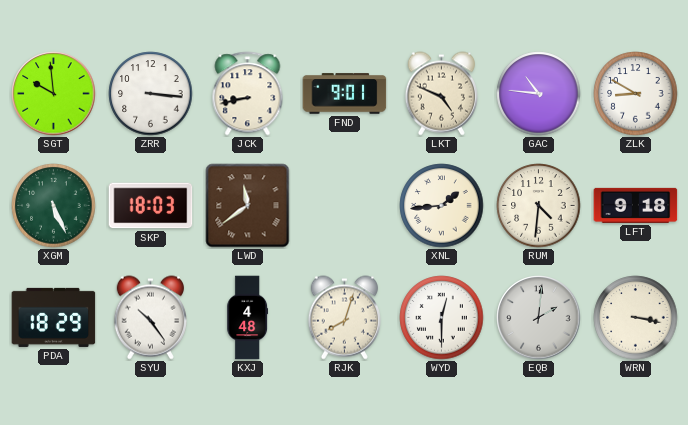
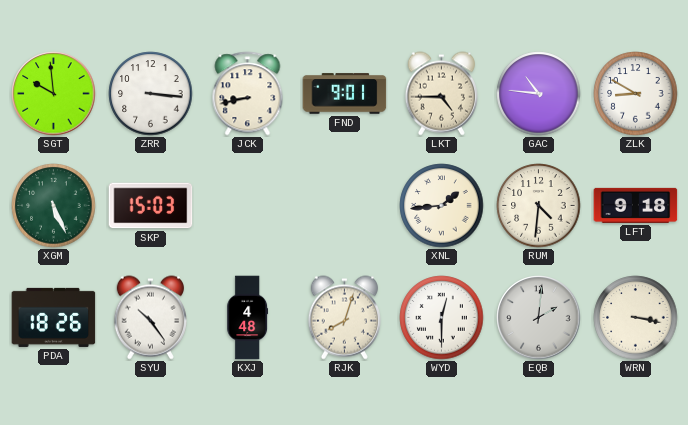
LKT: 4:49 -> 4:45 (441, 94)
SKP: 18:03 -> 15:03 (151, 206)
LWD: 11:39 -> none (248, 206)
PDA: 18:29 -> 18:26 (54, 317)
